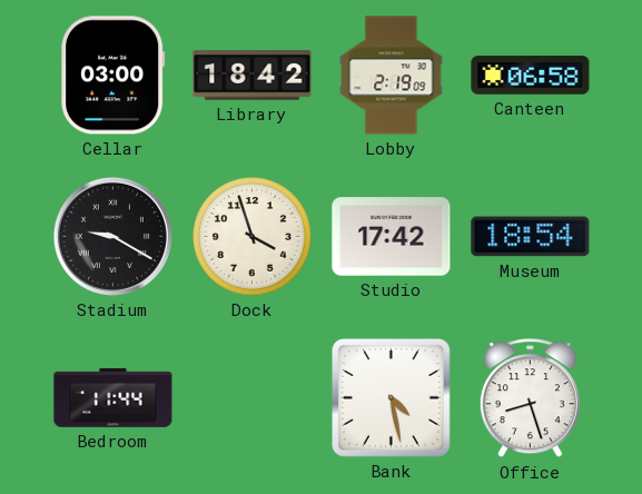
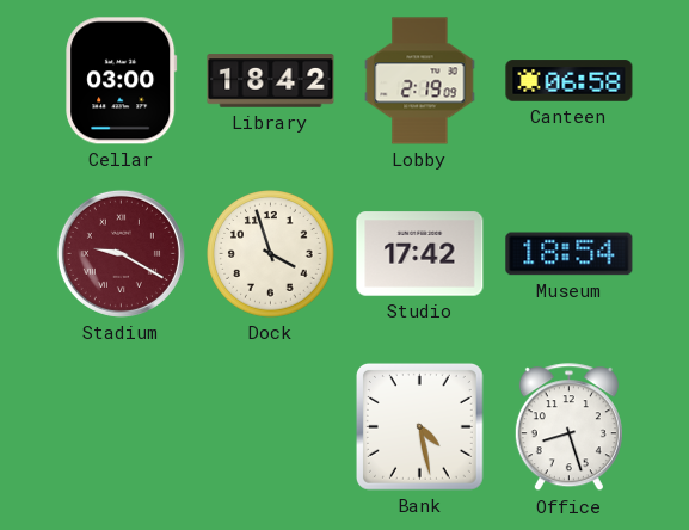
Stadium dial: black -> burgundy (121, 253)
Bedroom: 11:44 -> none (113, 398)
